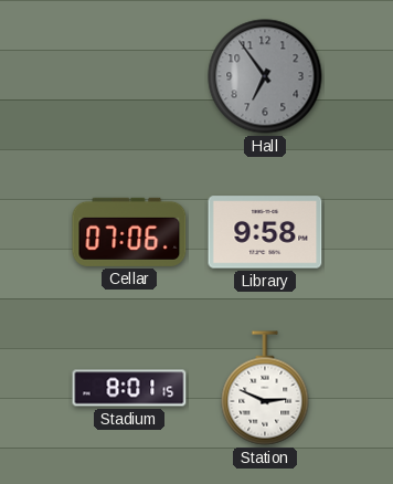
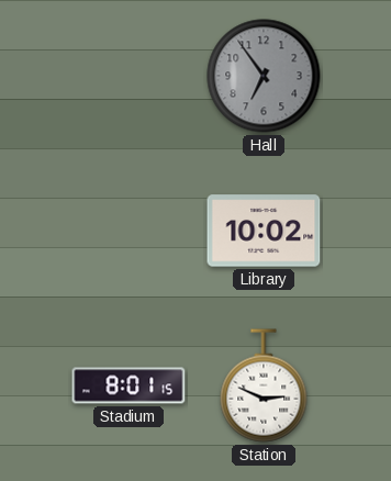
Cellar: 07:06 -> none (129, 232)
Library: 9:58 -> 10:02 (264, 231)
